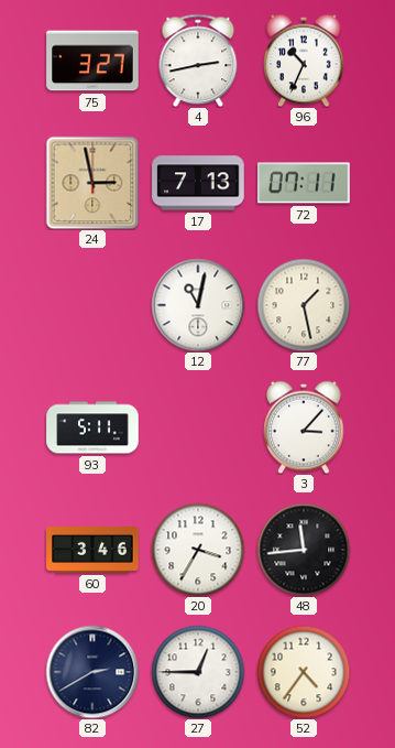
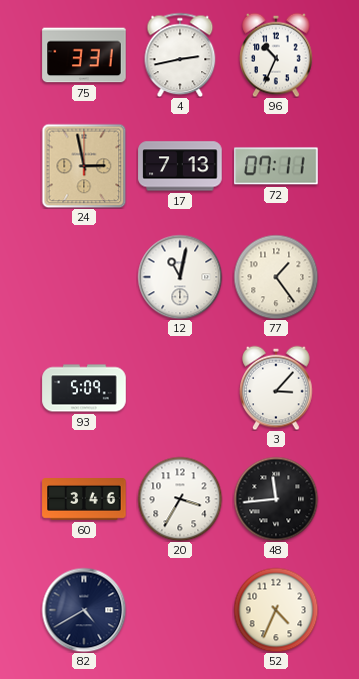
75: 3:27 -> 3:31 (84, 55)
77: 1:28 -> 1:24 (276, 277)
93: 5:11 -> 5:09 (84, 388)
82: 2:40 -> 4:40 (84, 610)
27: 12:45 -> none (198, 672)
52: 4:36 -> 4:34 (276, 610)
